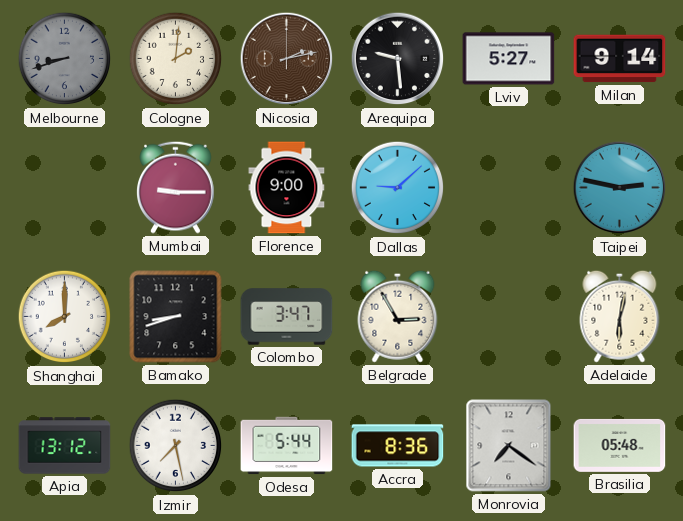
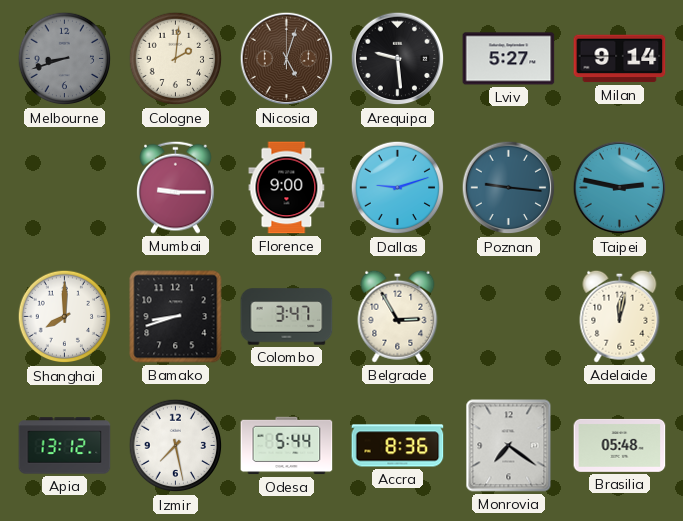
Nicosia: 2:13 -> 5:03 (287, 59)
Dallas: 9:08 -> 9:12 (398, 188)
Poznan: none -> 9:16 (509, 188)
Adelaide: 6:02 -> 12:02 (620, 316)
